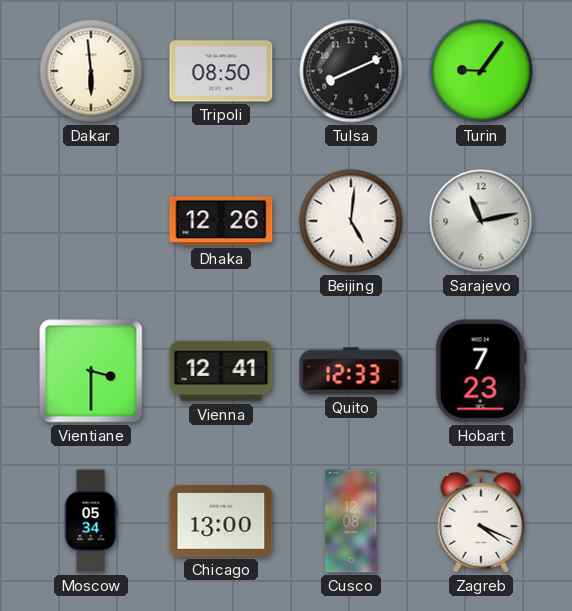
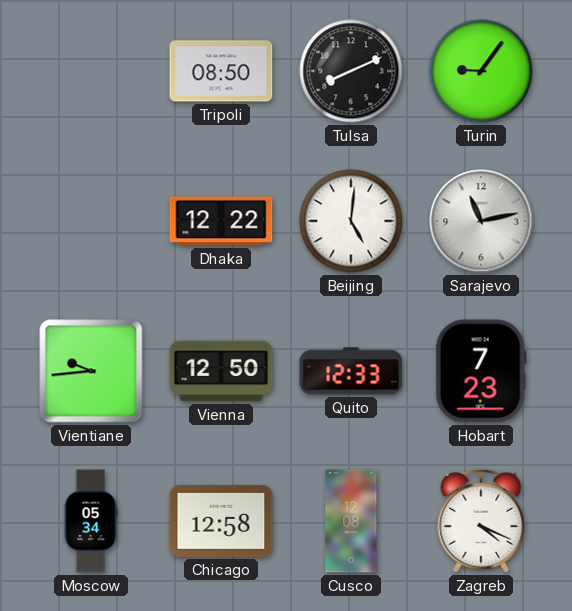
Dakar: 5:59 -> none (91, 71)
Dhaka: 12:26 -> 12:22 (221, 221)
Vientiane: 3:30 -> 9:44 (91, 371)
Vienna: 12:41 -> 12:50 (221, 371)
Chicago: 13:00 -> 12:58 (221, 521)
